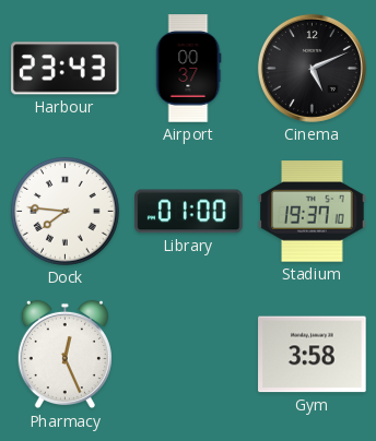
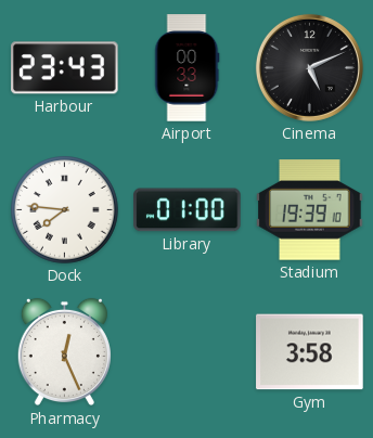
Airport: 00:37 -> 00:33 (188, 68)
Stadium: 19:37 -> 19:39 (310, 210)
